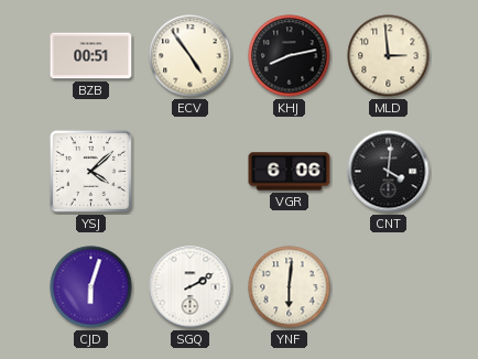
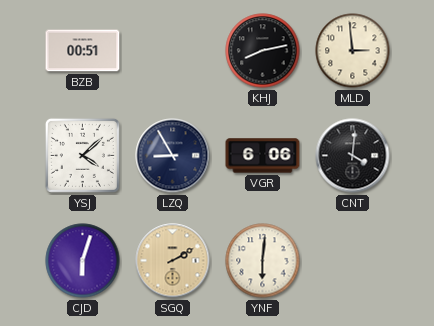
ECV: 4:54 -> none (191, 56)
LZQ: none -> 8:55 (173, 156)
SGQ dial: white -> champagne (173, 261)
